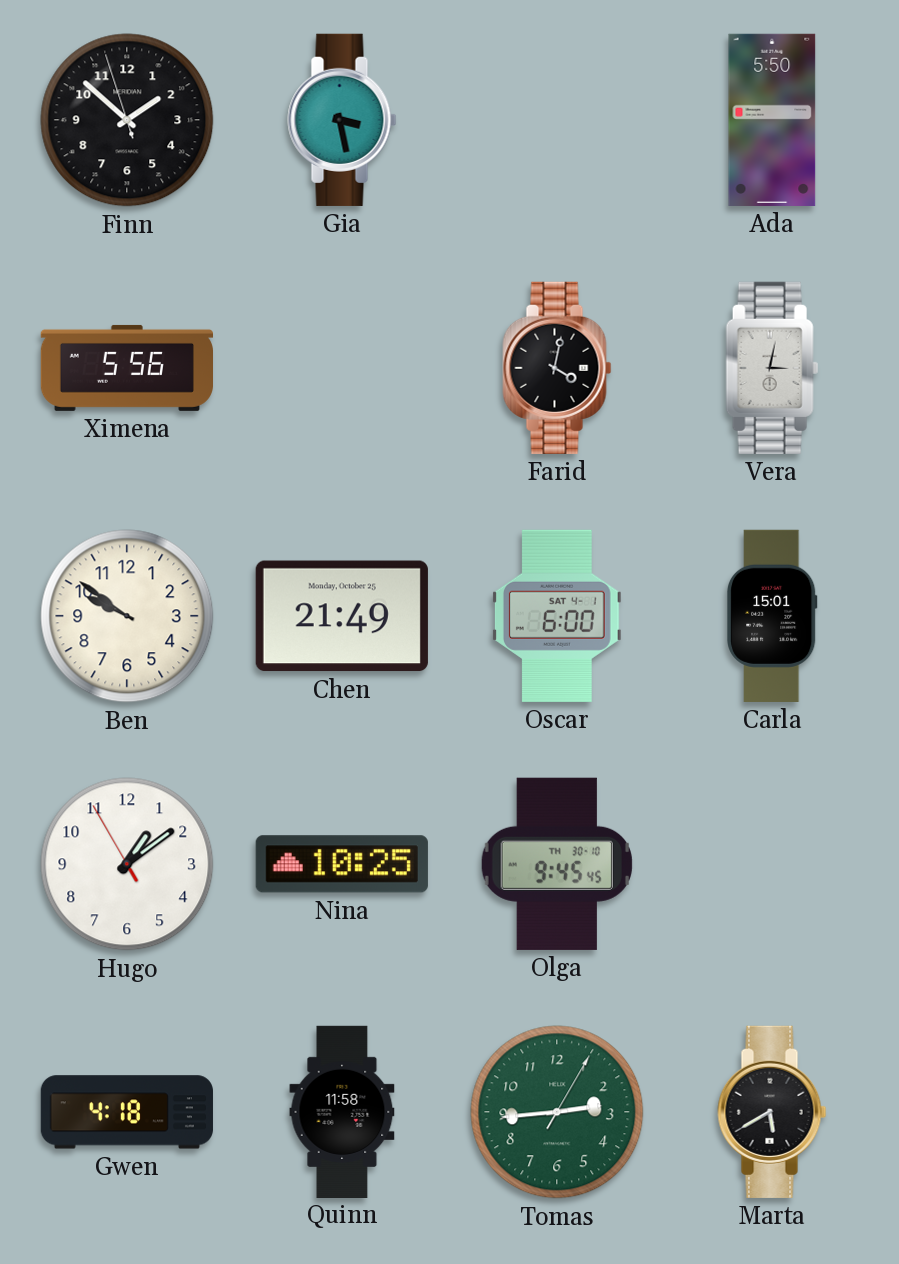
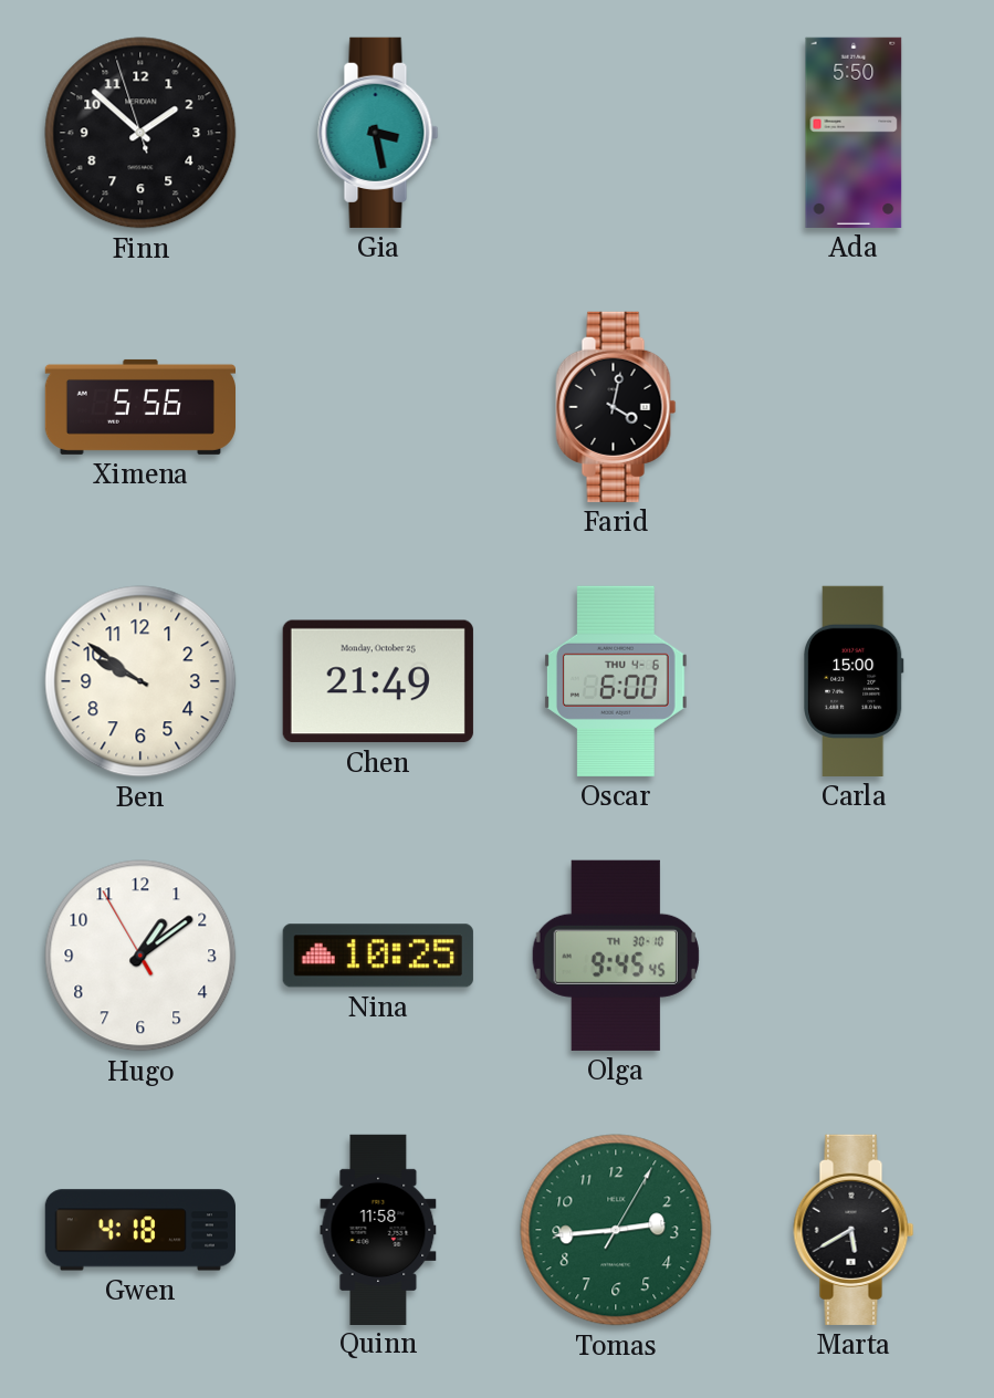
Vera: 3:02 -> none (772, 368)
Oscar date: SAT 4-1 -> THU 4-6 (616, 681)
Carla: 15:01 -> 15:00 (855, 681)
